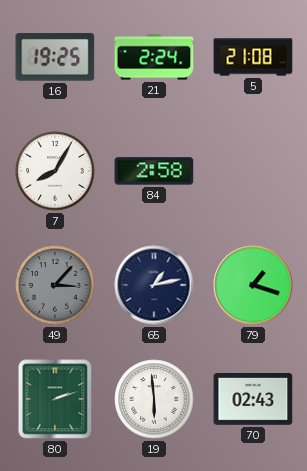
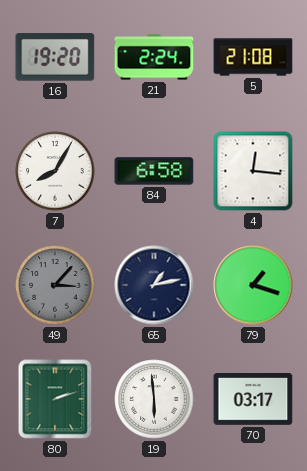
16: 19:25 -> 19:20 (55, 57)
84: 2:58 -> 6:58 (154, 171)
4: none -> 12:16 (253, 171)
70: 02:43 -> 03:17 (253, 400)
